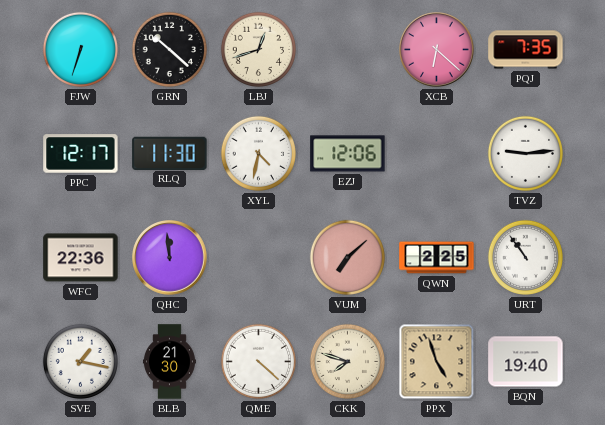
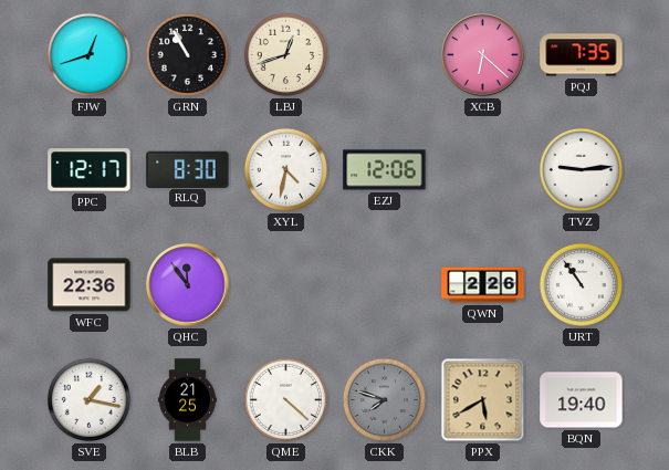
FJW: 6:33 -> 12:42 (88, 54)
GRN: 10:22 -> 10:55 (187, 54)
RLQ: 11:30 -> 8:30 (188, 169)
QHC: 11:59 -> 11:54 (188, 285)
VUM: 7:08 -> none (347, 257)
QWN: 2:25 -> 2:26 (483, 285)
BLB: 21:30 -> 21:25 (187, 400)
CKK dial: cream -> grey (384, 399)
PPX: 4:57 -> 5:40 (483, 400)
